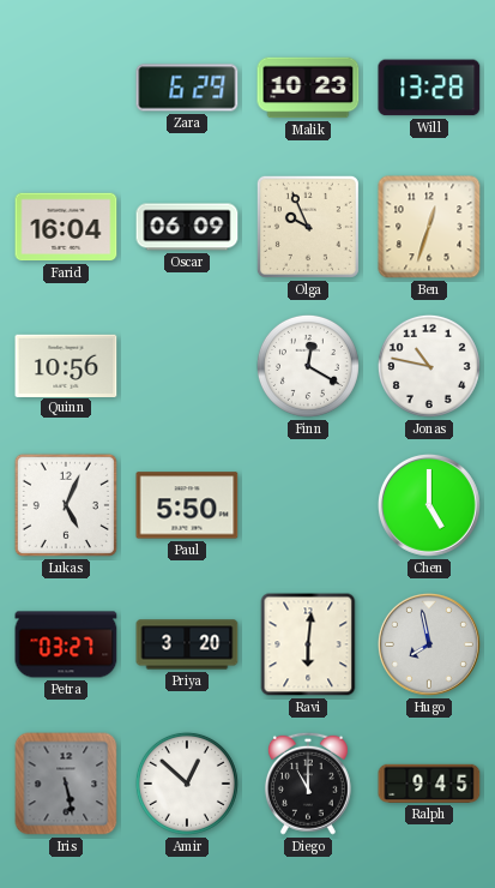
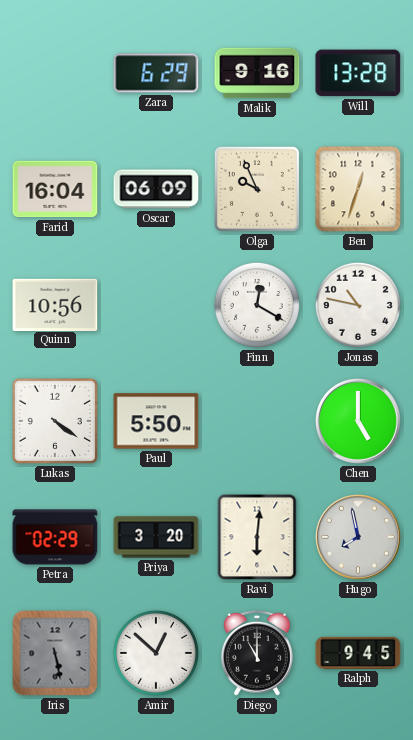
Malik: 10:23 -> 9:16 (257, 73)
Lukas: 5:04 -> 4:21 (55, 421)
Petra: 03:27 -> 02:29 (55, 537)
